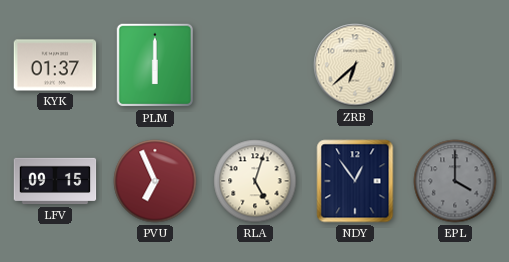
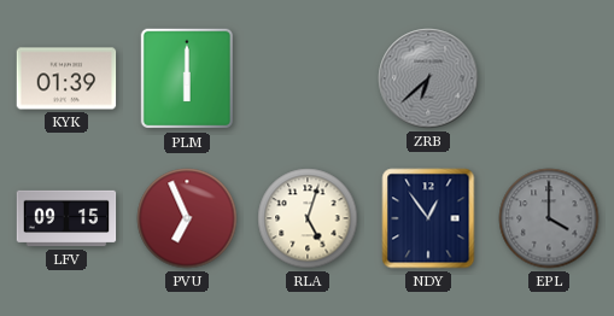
KYK: 01:37 -> 01:39 (66, 78)
ZRB dial: cream -> grey (428, 78)
